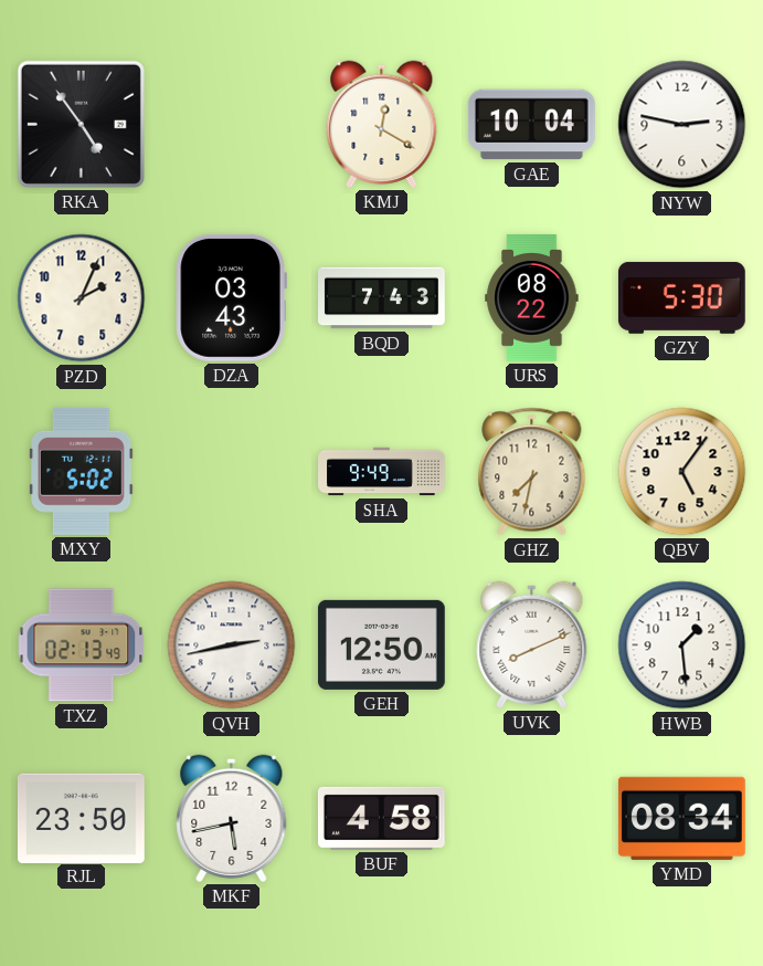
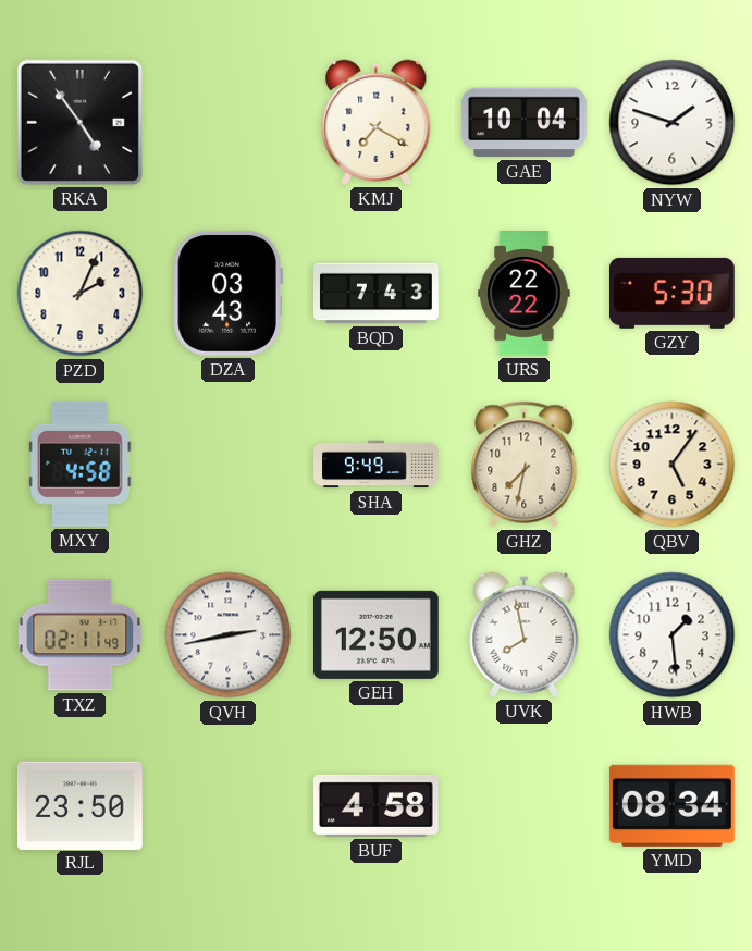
KMJ: 12:20 -> 7:20 (377, 122)
NYW: 2:47 -> 1:48 (673, 123)
URS: 08:22 -> 22:22 (525, 294)
MXY: 5:02 -> 4:58 (81, 464)
TXZ: 02:13 -> 02:11 (81, 635)
UVK: 8:11 -> 7:58 (525, 634)
MKF: 5:43 -> none (232, 818)
